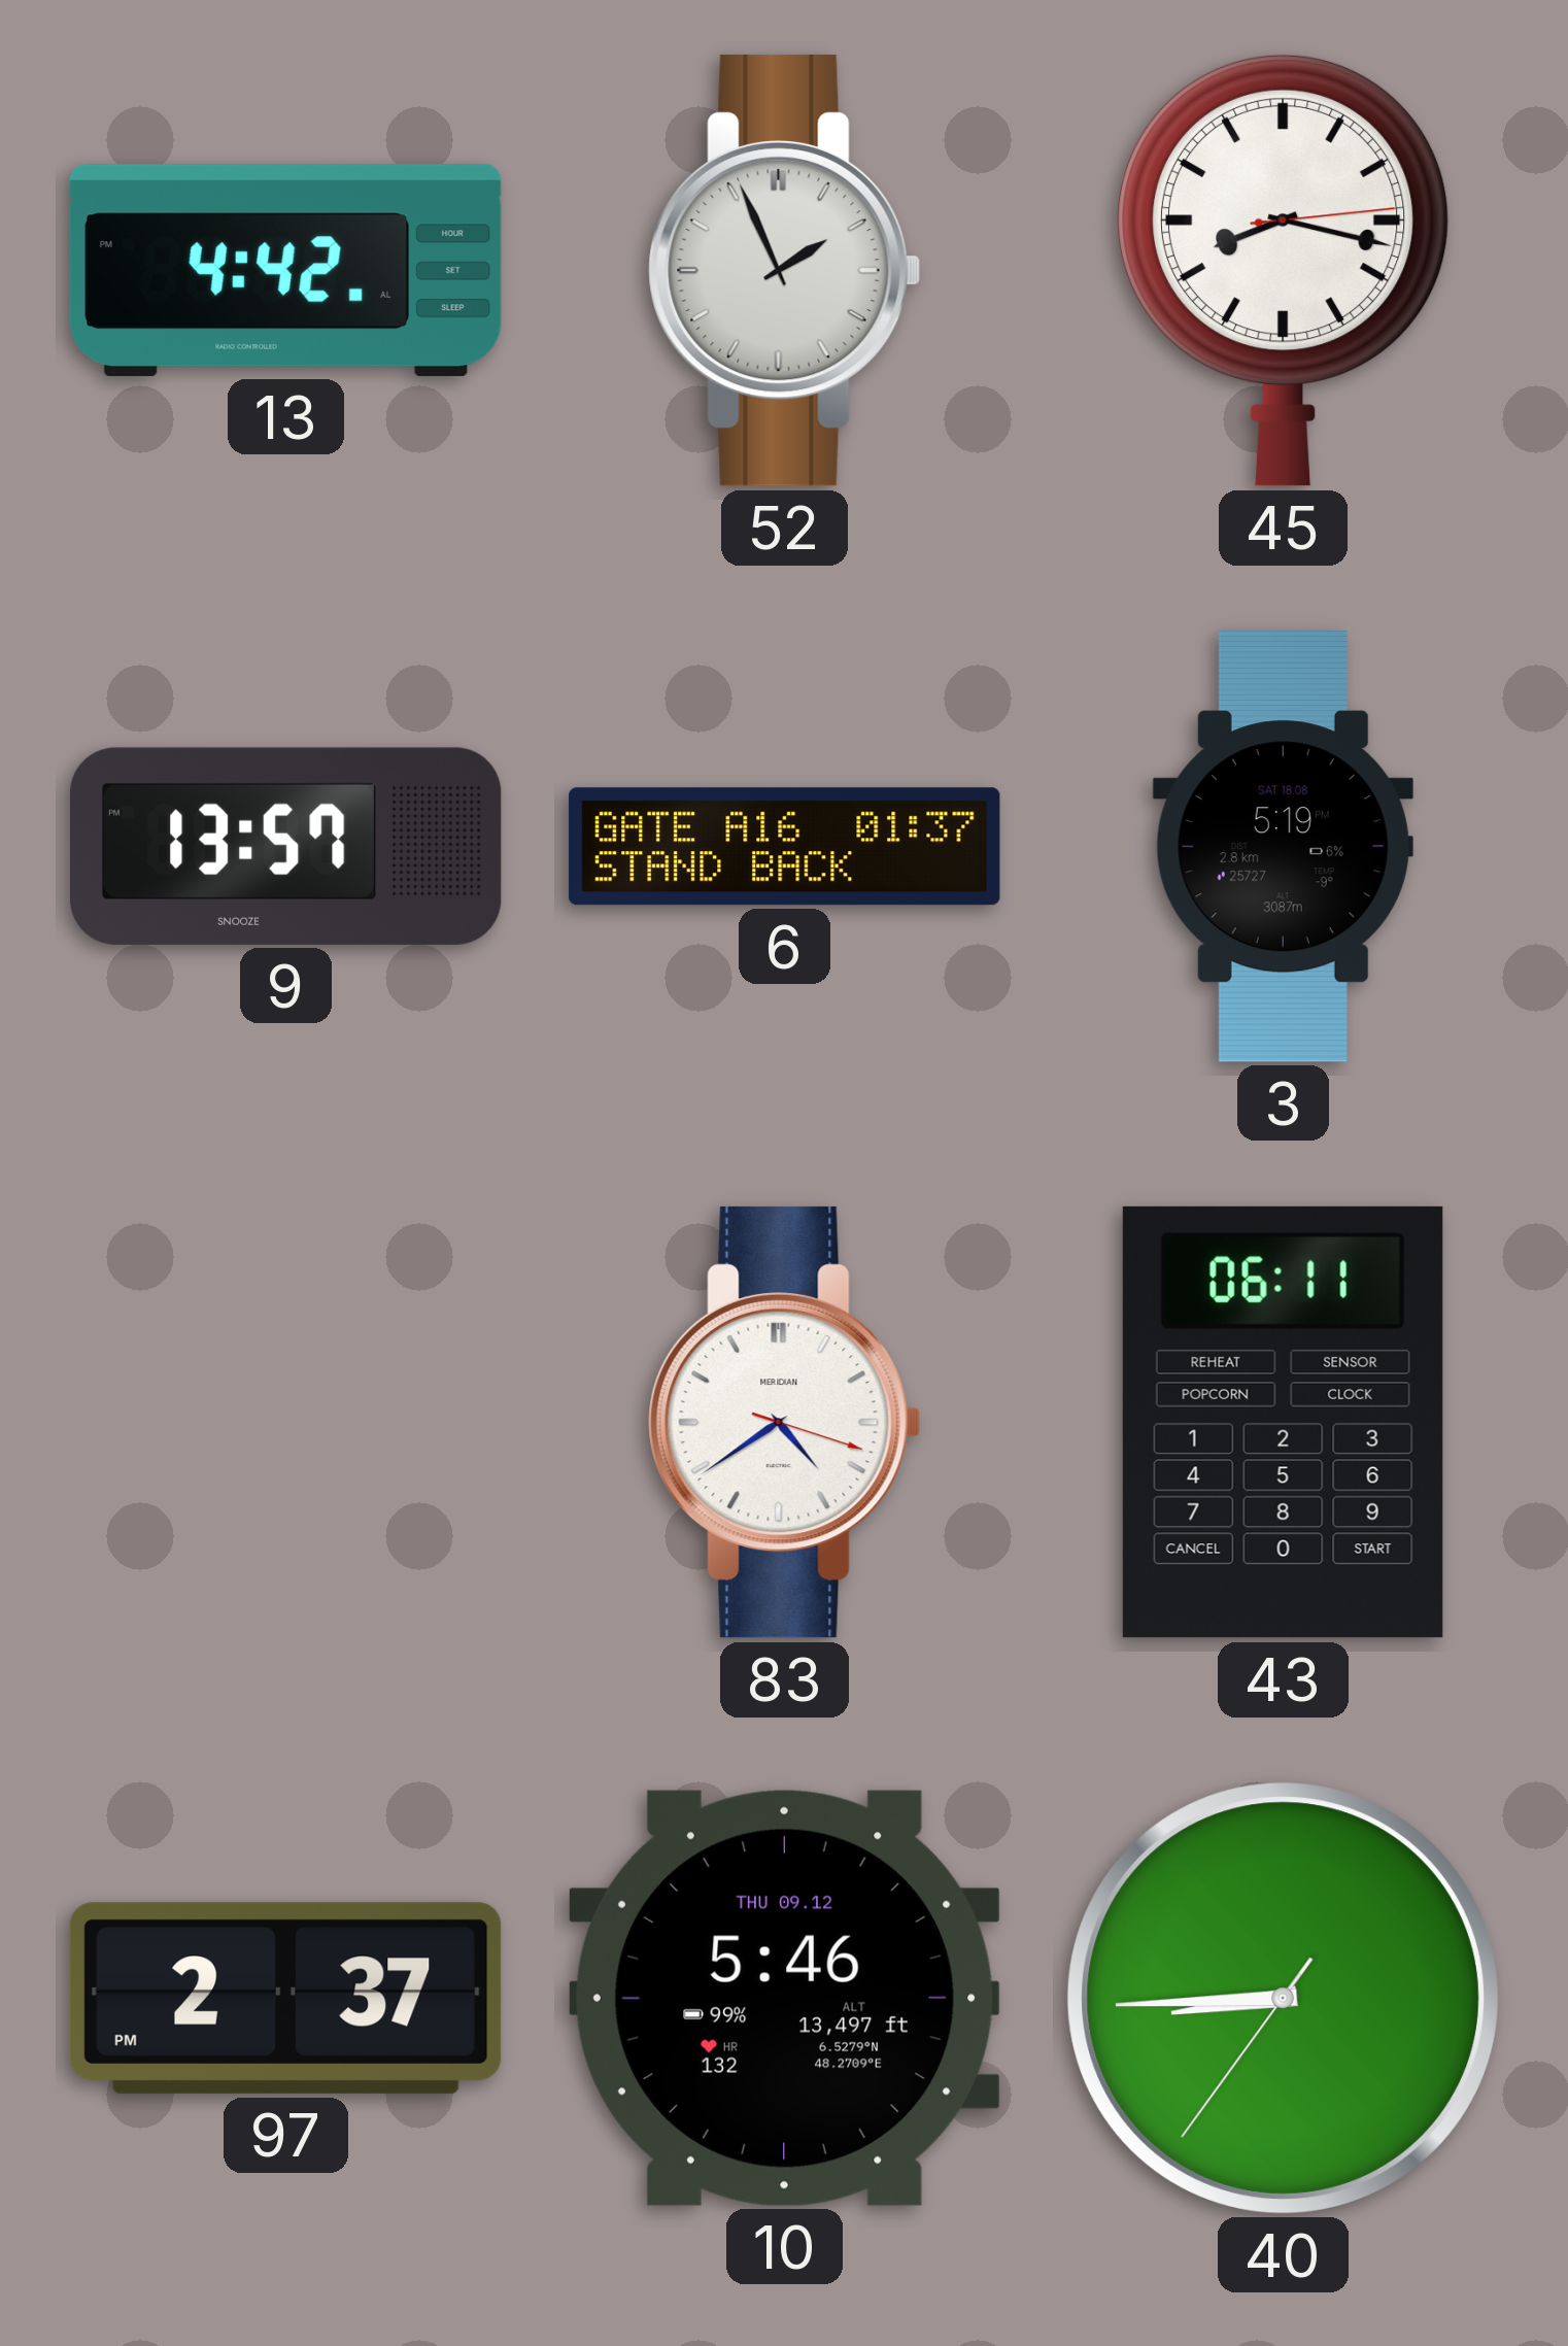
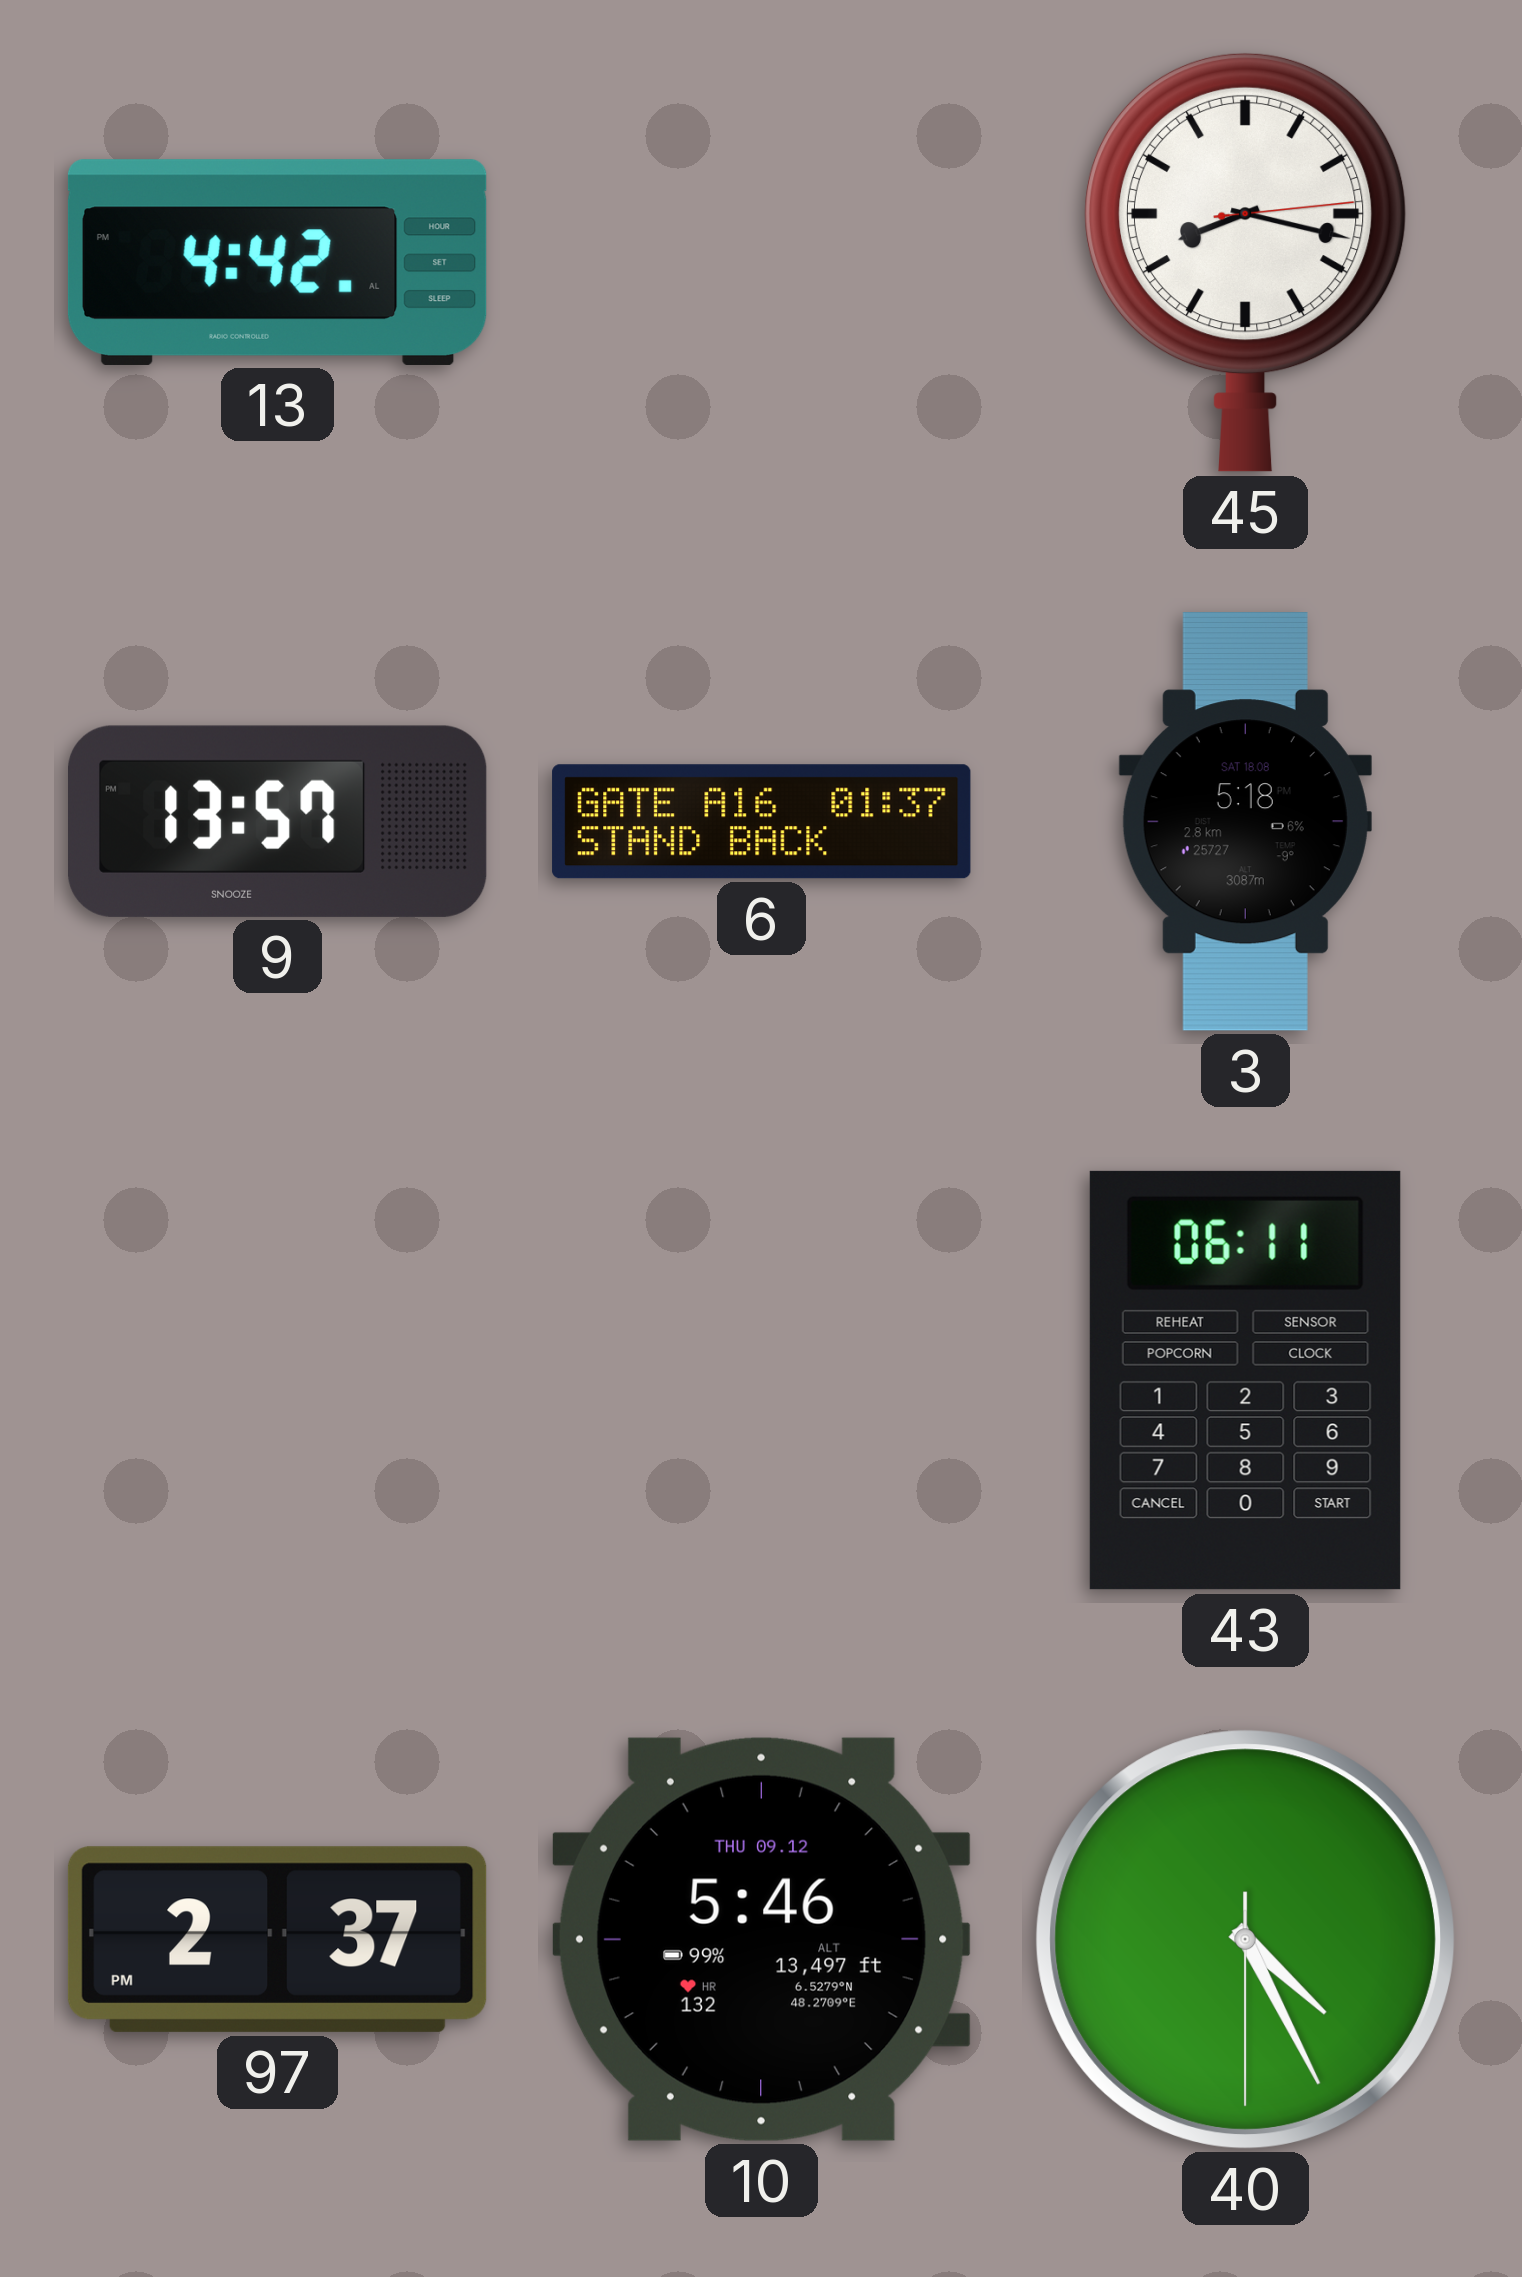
52: 1:56 -> none (785, 270)
3: 5:19 -> 5:18 (1245, 822)
83: 4:39 -> none (785, 1422)
40: 8:44 -> 4:25 (1245, 1939)
